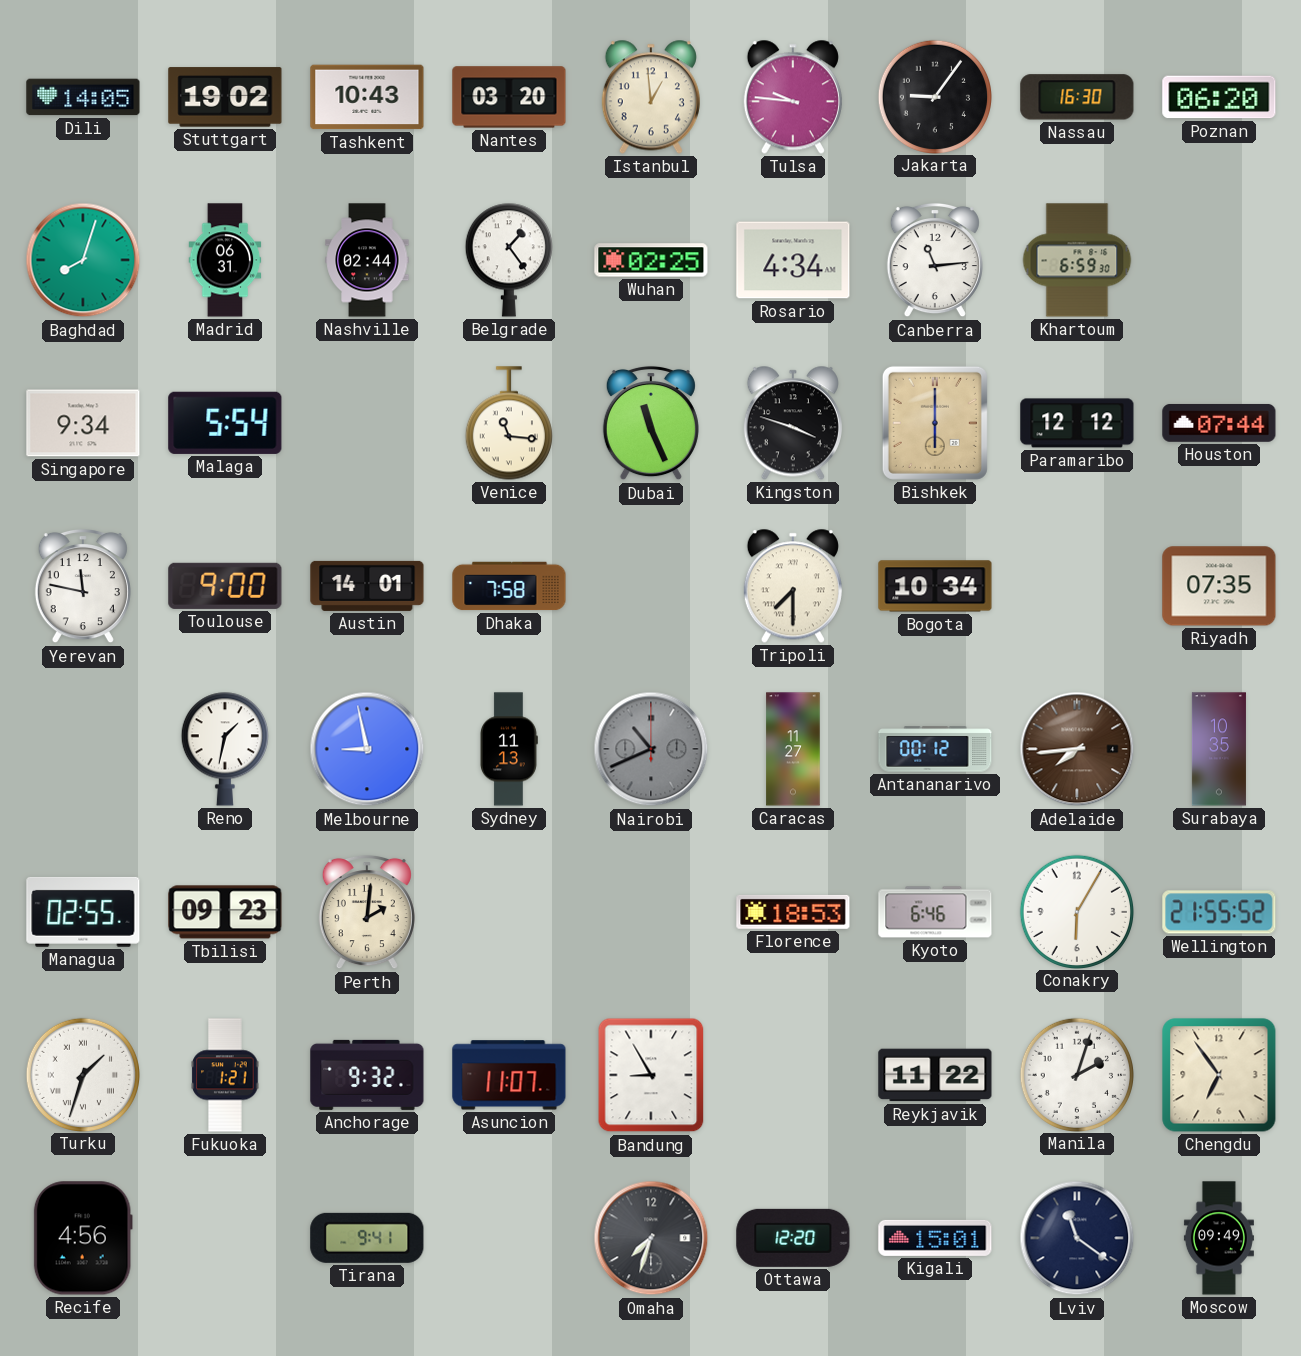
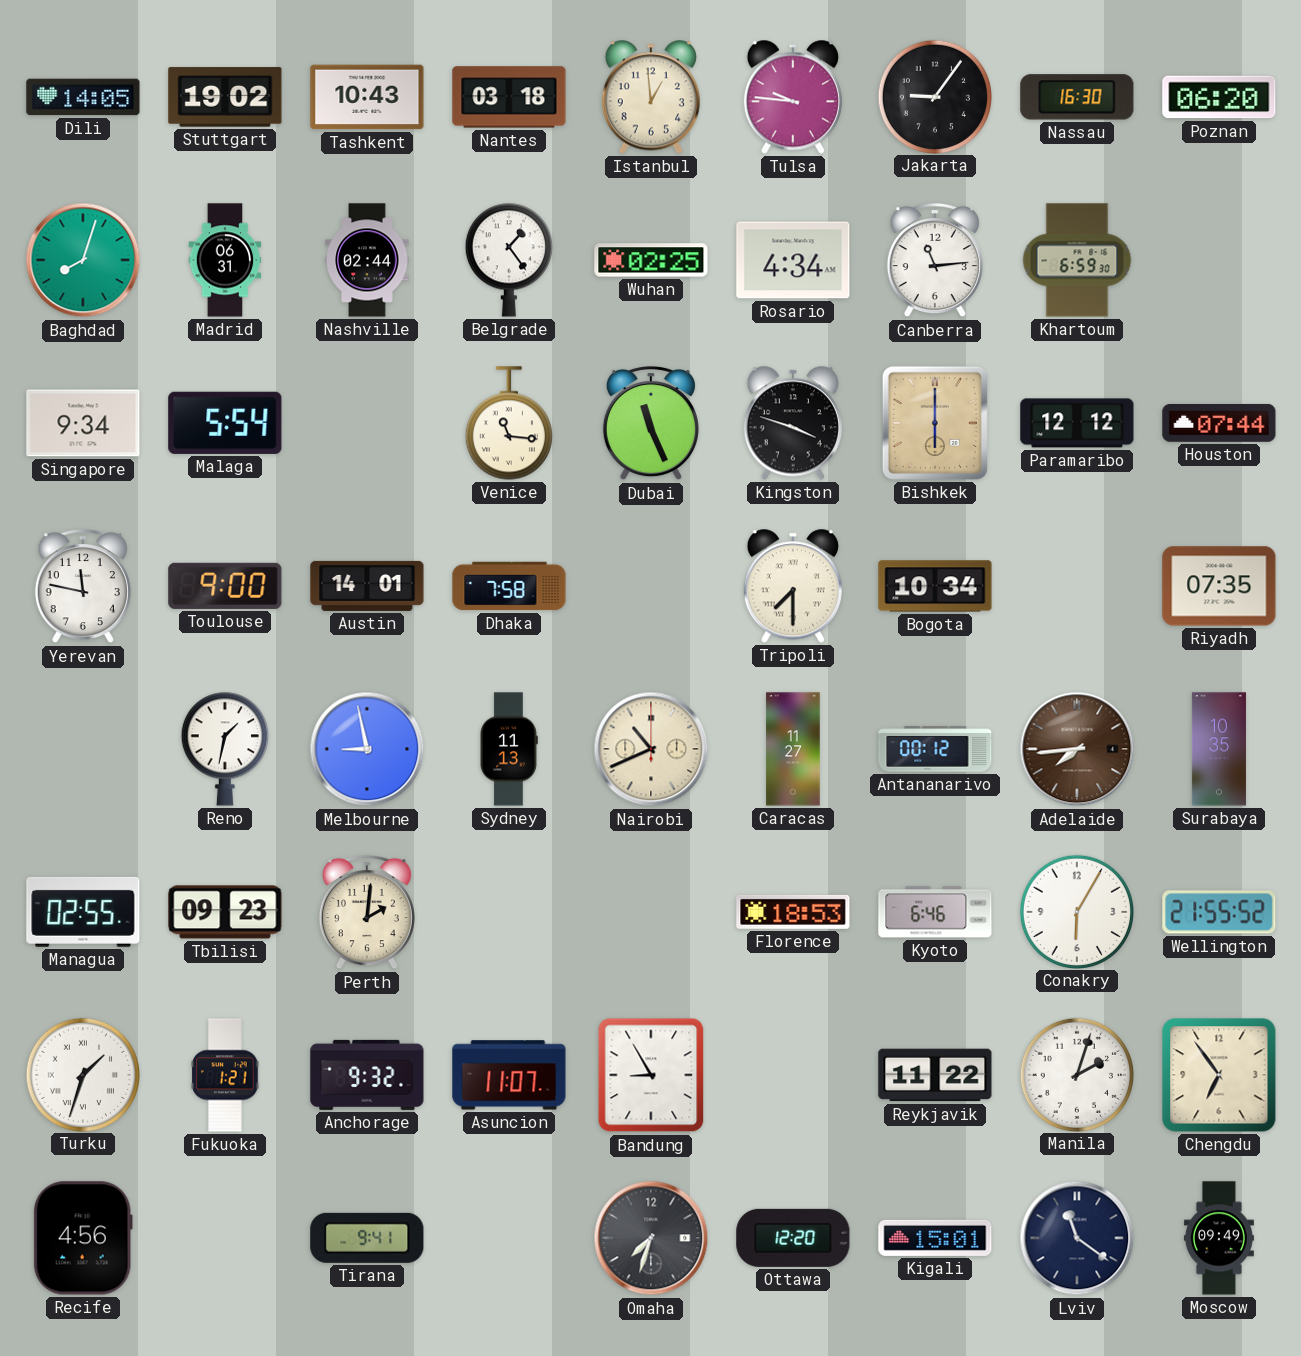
Nantes: 03:20 -> 03:18 (509, 97)
Nairobi dial: grey -> cream (651, 749)
